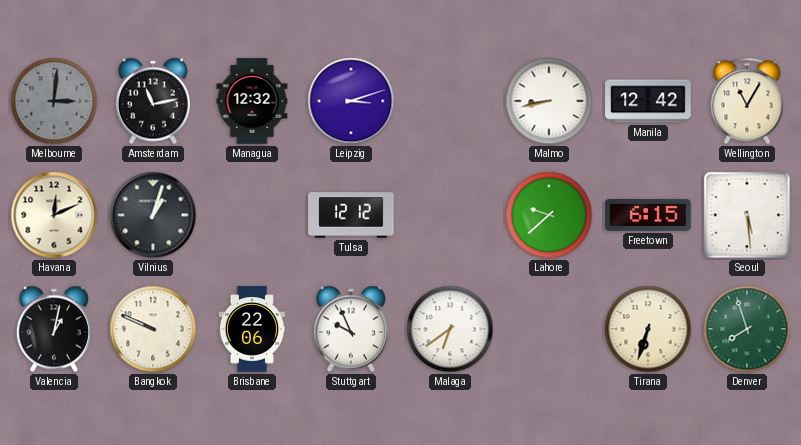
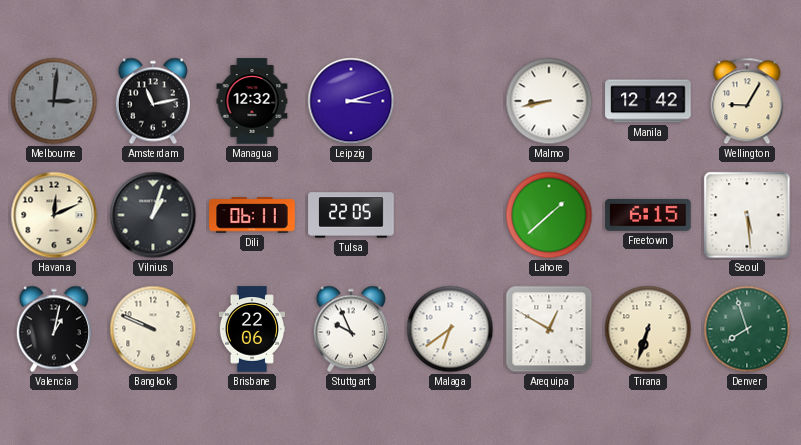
Wellington: 11:05 -> 9:05 (747, 101)
Dili: none -> 06:11 (252, 215)
Tulsa: 12:12 -> 22:05 (351, 215)
Lahore: 9:38 -> 1:38 (549, 215)
Arequipa: none -> 12:50 (549, 329)
